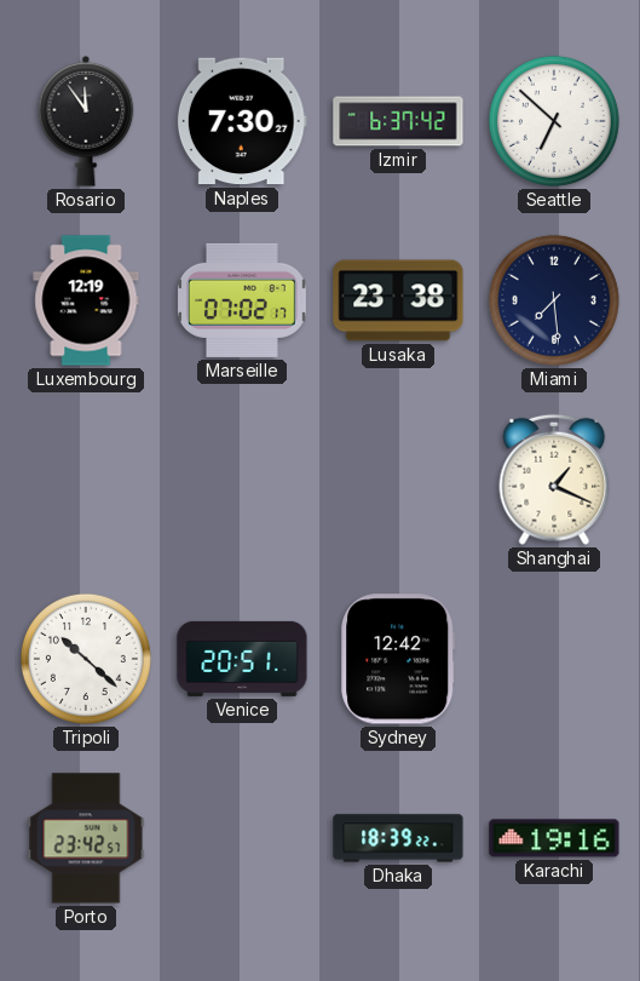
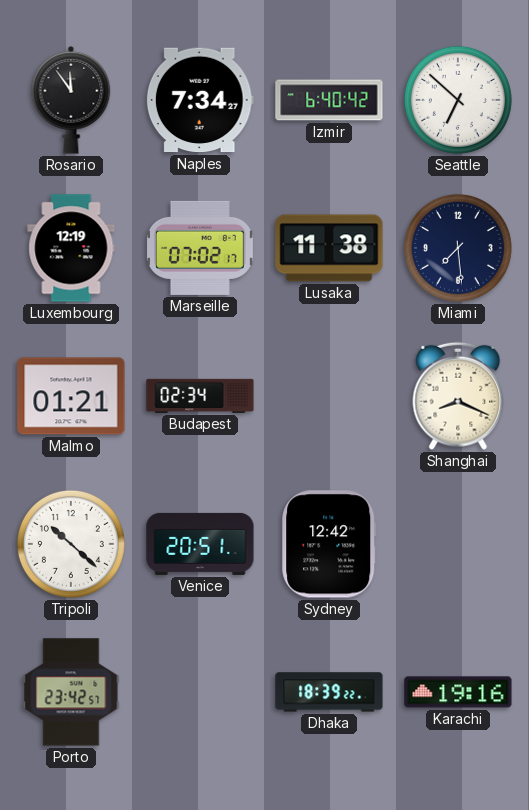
Naples: 7:30 -> 7:34 (200, 100)
Izmir: 6:37 -> 6:40 (329, 100)
Lusaka: 23:38 -> 11:38 (329, 248)
Malmo: none -> 01:21 (71, 396)
Budapest: none -> 02:34 (200, 396)
Shanghai: 1:19 -> 8:19 (458, 396)
